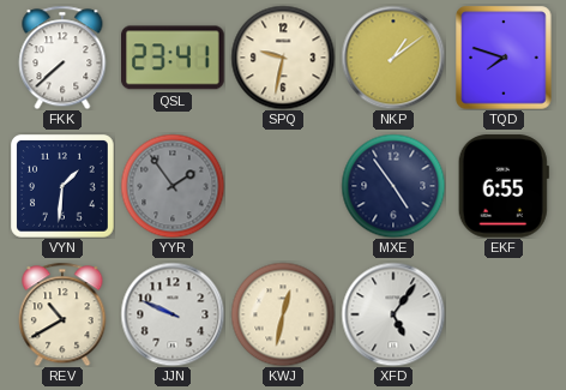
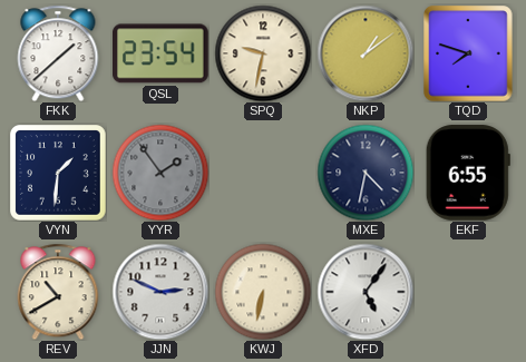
FKK: 7:38 -> 1:38 (58, 53)
QSL: 23:41 -> 23:54 (162, 53)
MXE: 4:54 -> 4:32 (366, 173)
JJN: 9:49 -> 2:49 (160, 292)
KWJ: 12:32 -> 6:32 (263, 292)
